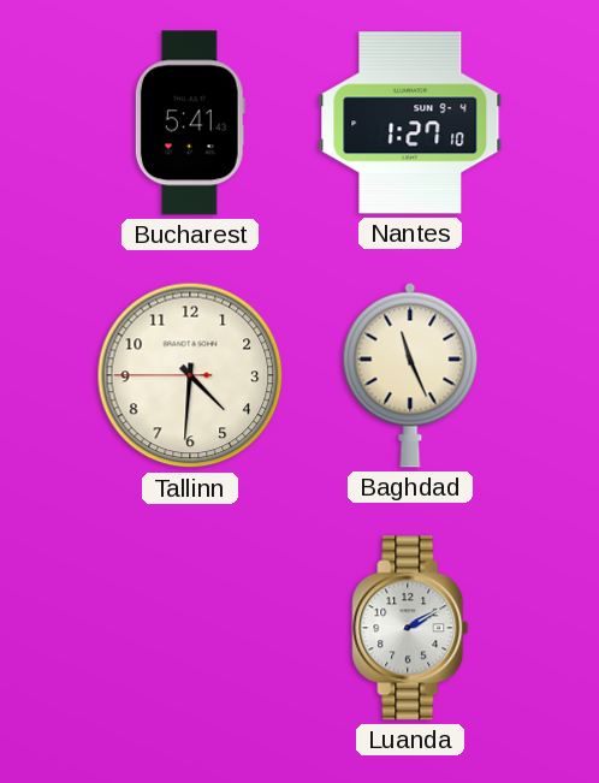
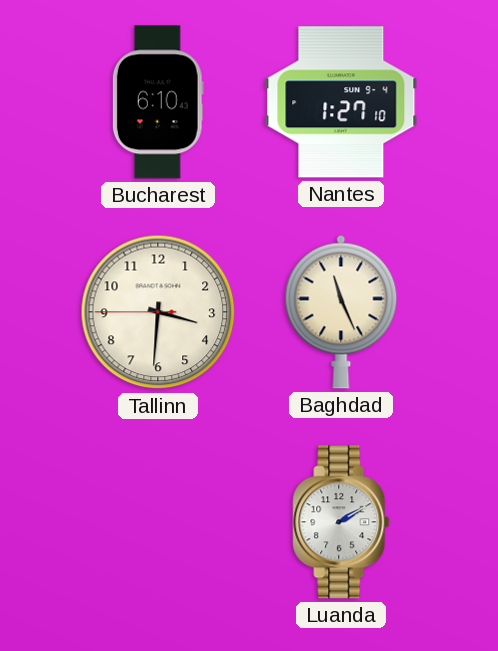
Bucharest: 5:41 -> 6:10 (158, 102)
Tallinn: 4:30 -> 3:30 (158, 312)
